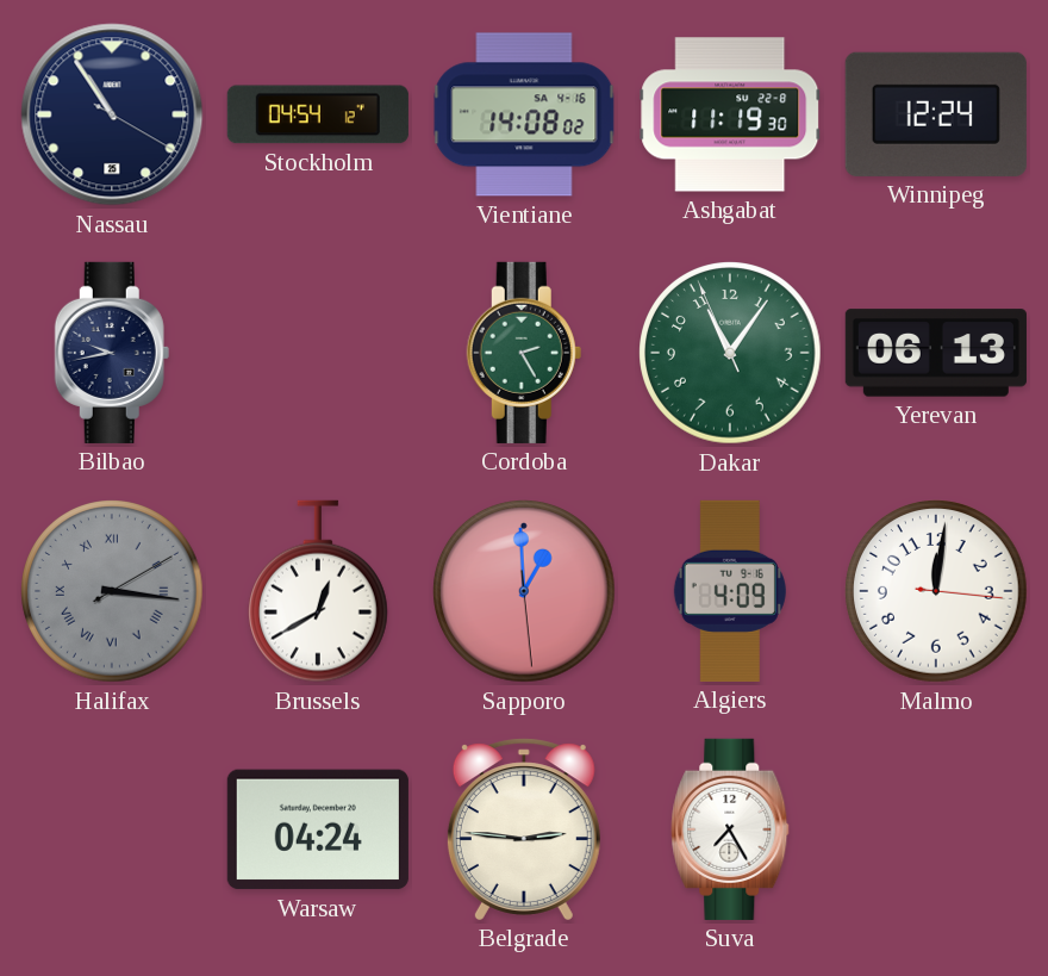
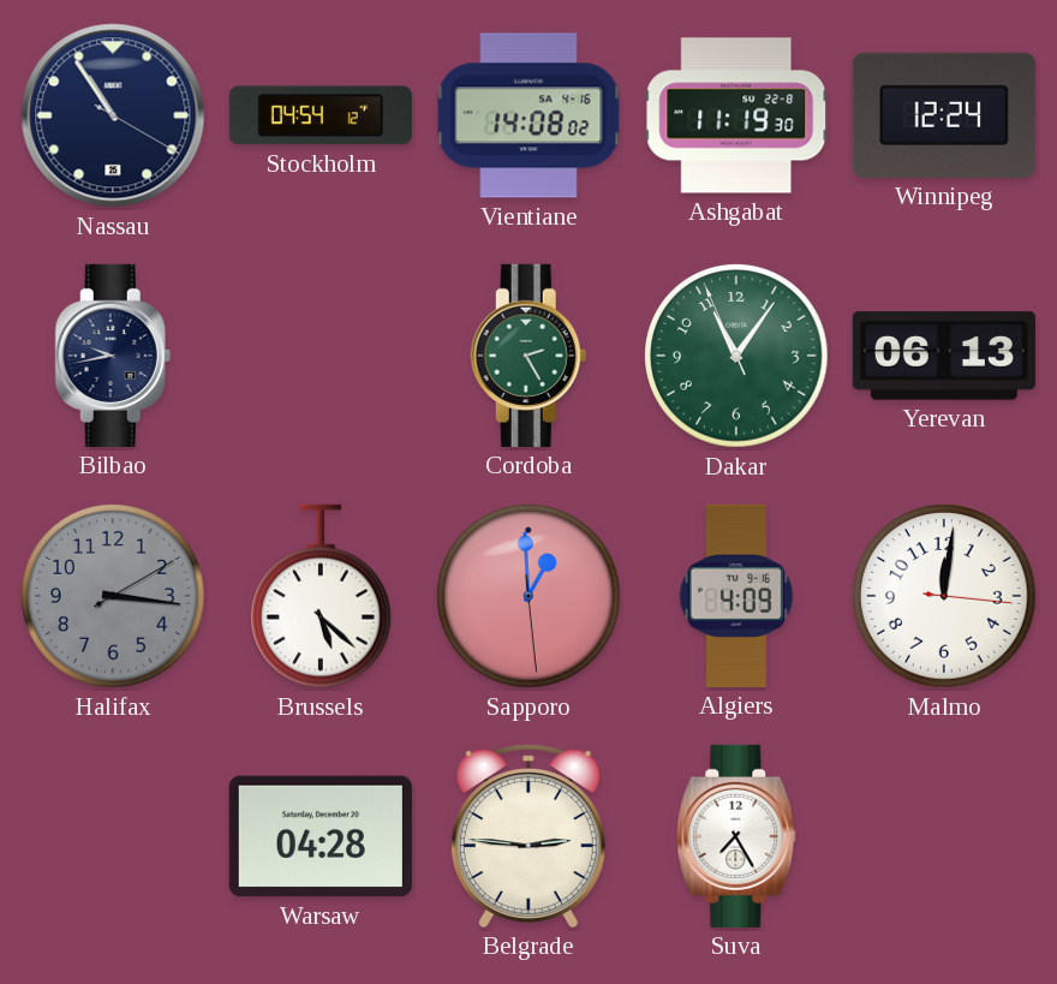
Halifax numerals: Roman -> Arabic (114, 597)
Brussels: 12:40 -> 5:22 (321, 596)
Warsaw: 04:24 -> 04:28 (321, 836)
